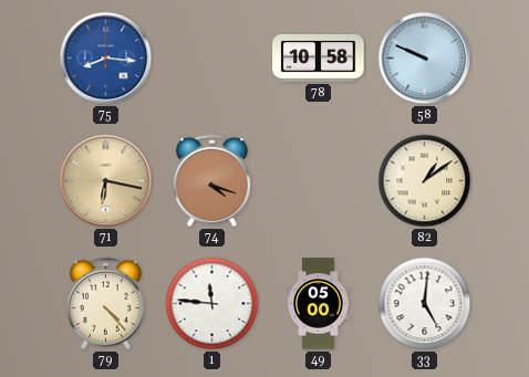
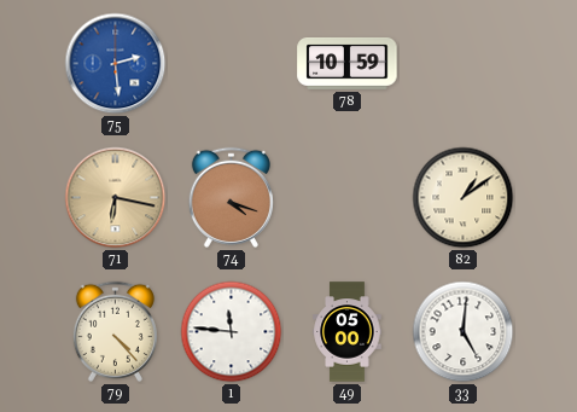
75: 8:16 -> 2:29 (116, 64)
78: 10:58 -> 10:59 (348, 63)
58: 9:49 -> none (425, 59)
